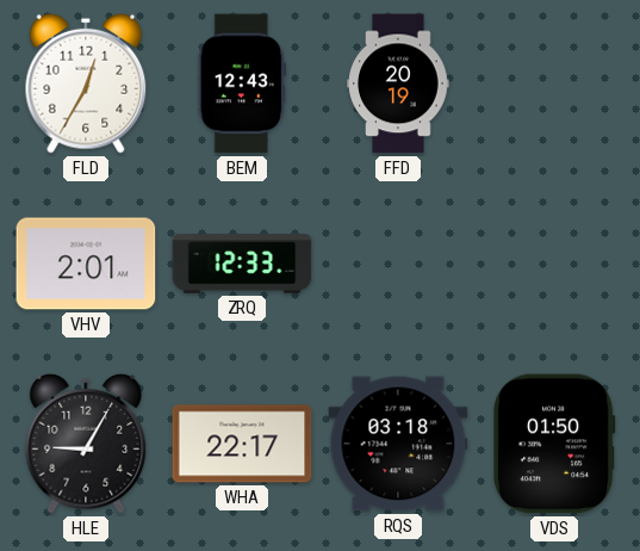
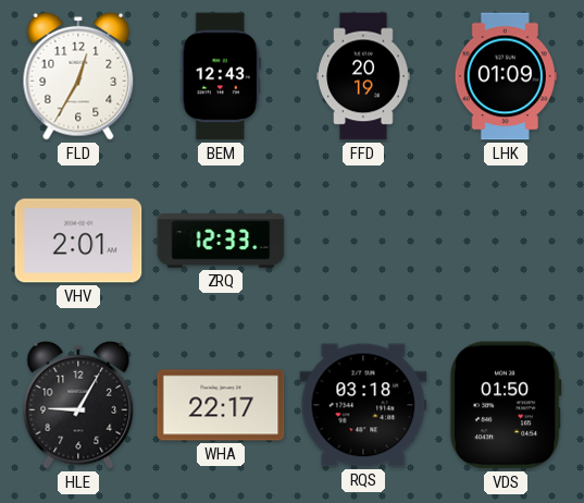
LHK: none -> 01:09 (506, 76)
